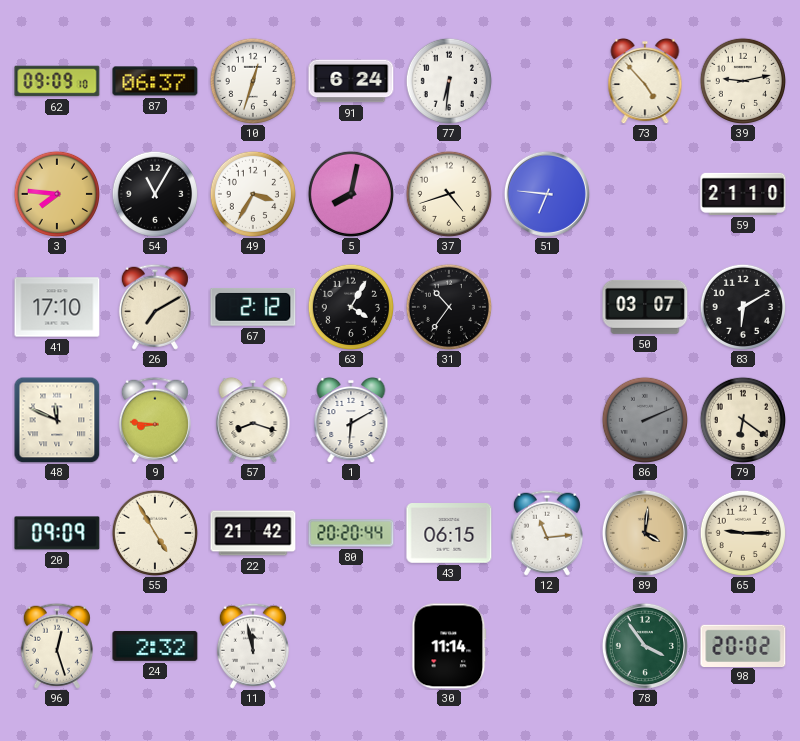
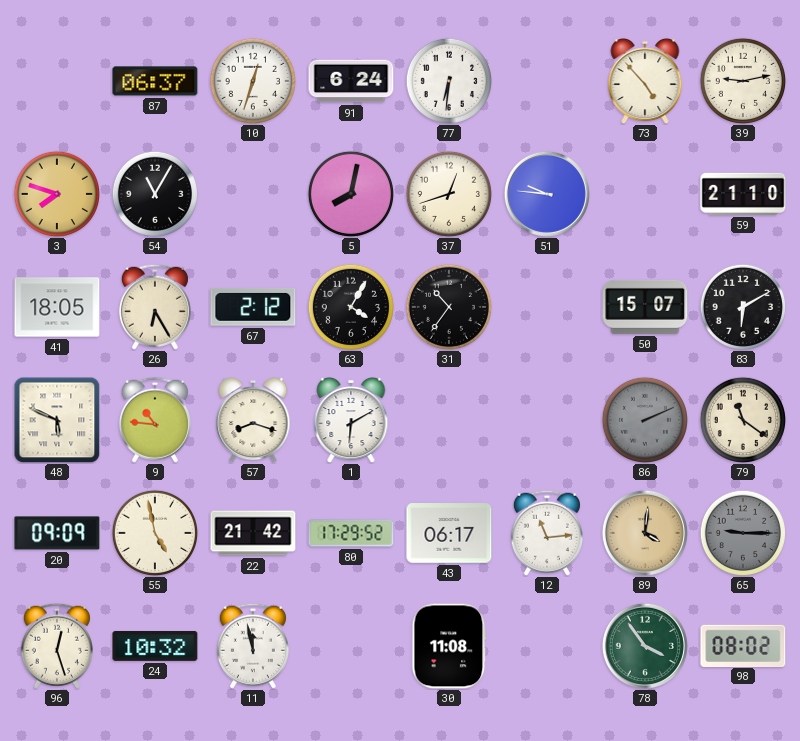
62: 09:09 -> none (57, 81)
3: 7:46 -> 7:48 (56, 193)
49: 3:35 -> none (252, 193)
37: 4:42 -> 12:42 (448, 193)
51: 6:46 -> 9:46 (547, 194)
41: 17:10 -> 18:05 (57, 307)
26: 7:10 -> 6:25 (155, 307)
50: 03:07 -> 15:07 (645, 307)
48: 11:49 -> 5:49 (57, 420)
9: 8:46 -> 10:46 (155, 420)
79: 6:21 -> 11:21 (742, 419)
55: 4:55 -> 4:58 (154, 532)
80: 20:20 -> 17:29 (351, 533)
43: 06:15 -> 06:17 (449, 534)
65 dial: cream -> grey (742, 532)
24: 2:32 -> 10:32 (155, 646)
30: 11:14 -> 11:08 (449, 646)
98: 20:02 -> 08:02 (743, 645)
